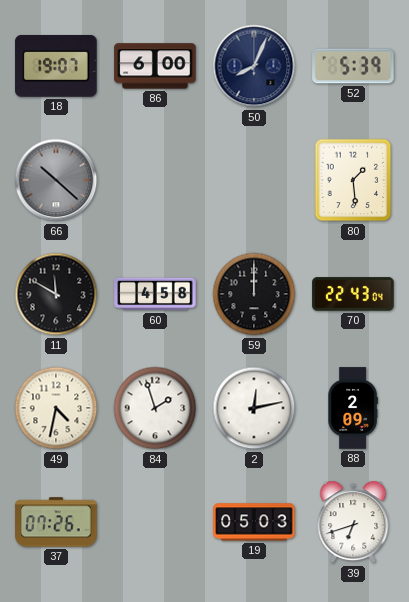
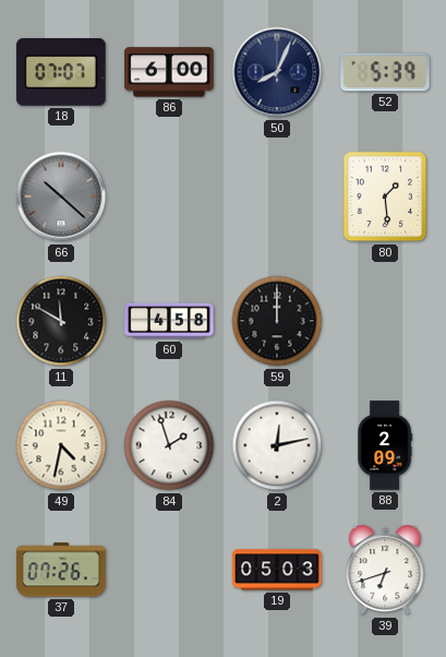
18: 19:07 -> 07:07 (61, 72)
70: 22:43 -> none (353, 294)
